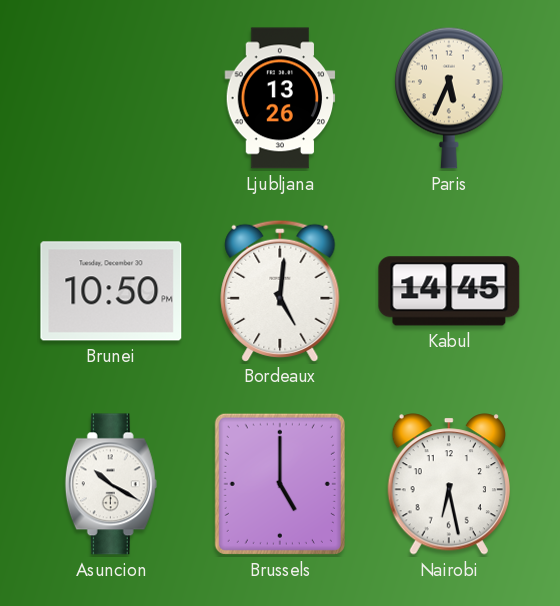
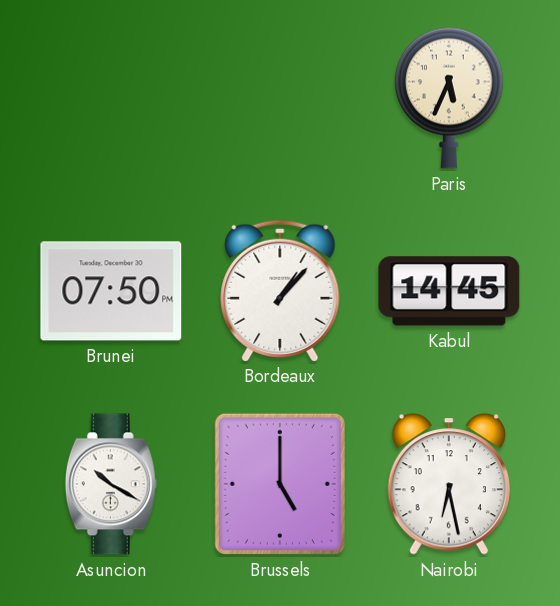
Ljubljana: 13:26 -> none (280, 98)
Brunei: 10:50 -> 07:50 (111, 291)
Bordeaux: 5:01 -> 1:07 (280, 290)
